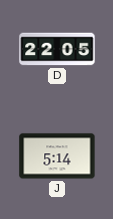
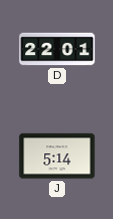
D: 22:05 -> 22:01 (57, 49)
